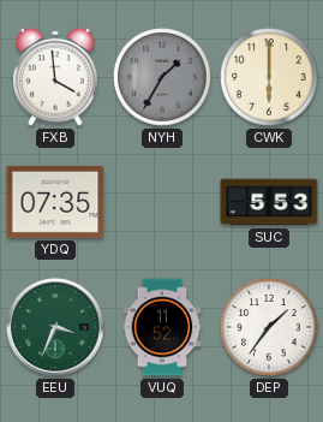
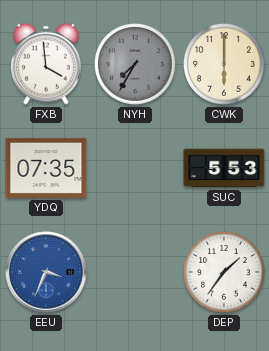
NYH: 1:35 -> 7:35 (135, 64)
EEU dial: green -> blue (46, 272)
VUQ: 11:52 -> none (162, 327)
